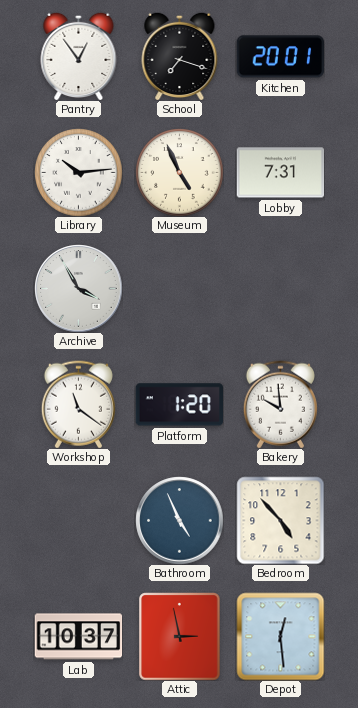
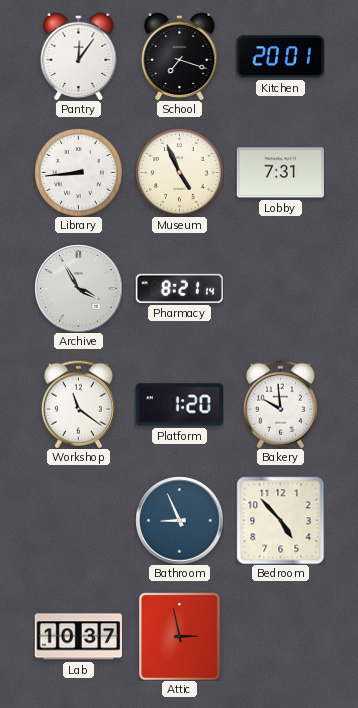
Pantry: 12:54 -> 12:06 (79, 56)
Library: 10:14 -> 8:44 (78, 172)
Pharmacy: none -> 8:21 (179, 288)
Bathroom: 4:56 -> 8:56 (179, 520)
Depot: 12:29 -> none (280, 636)
